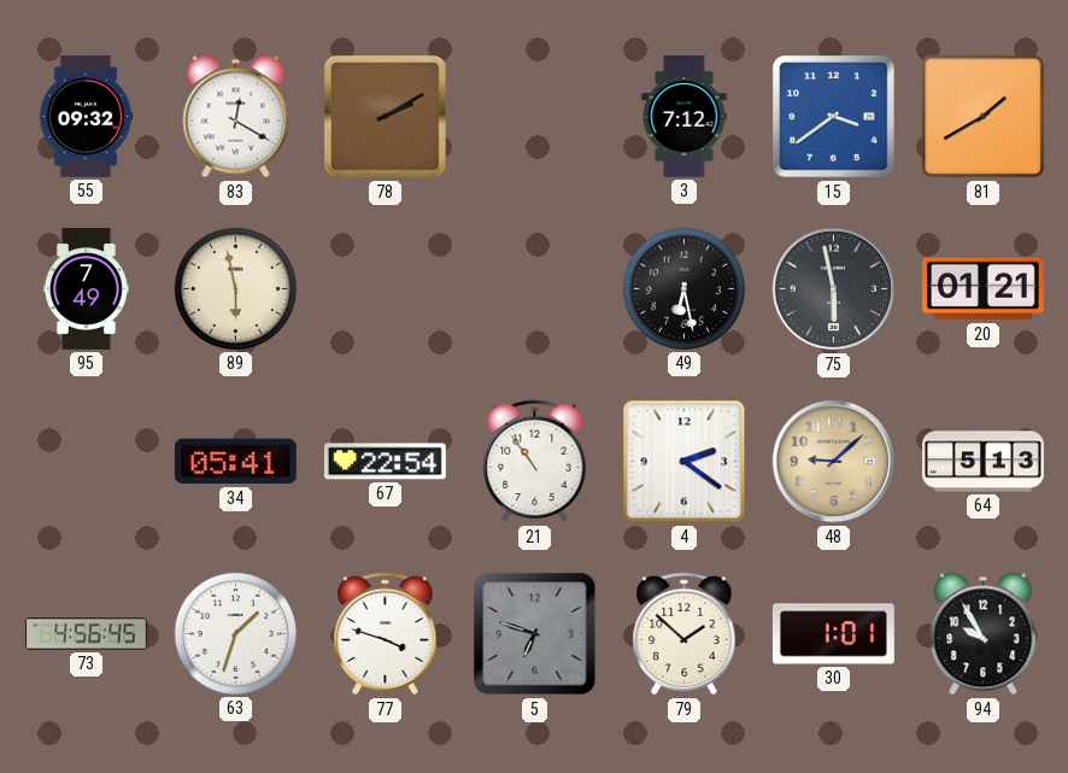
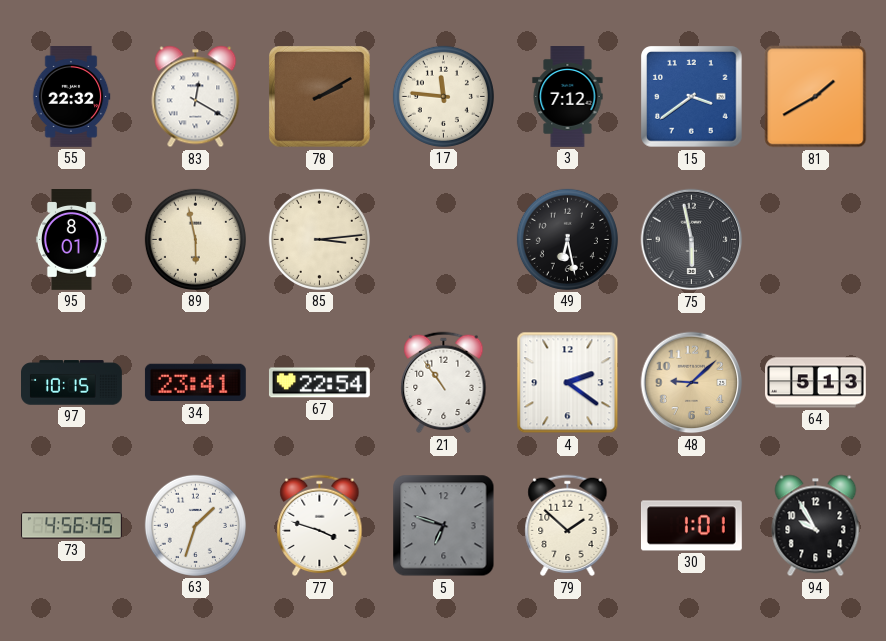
55: 09:32 -> 22:32 (71, 97)
17: none -> 11:46 (443, 96)
95: 7:49 -> 8:01 (71, 240)
85: none -> 3:14 (319, 239)
20: 01:21 -> none (982, 289)
97: none -> 10:15 (72, 383)
34: 05:41 -> 23:41 (195, 383)
